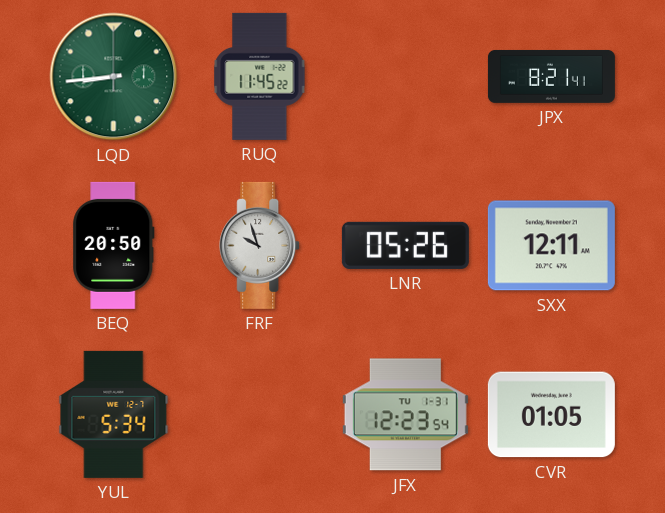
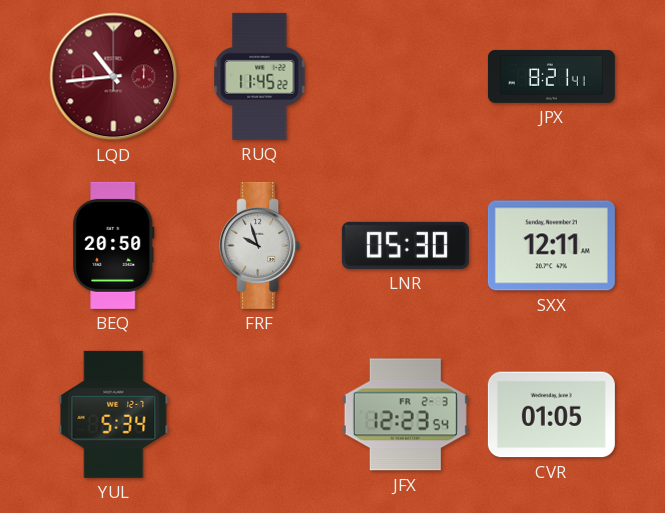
LQD: 8:44 -> 10:44 (114, 77)
LQD dial: green -> burgundy (114, 77)
LNR: 05:26 -> 05:30 (405, 245)
JFX date: TU 1-31 -> FR 2-3 (405, 415)
